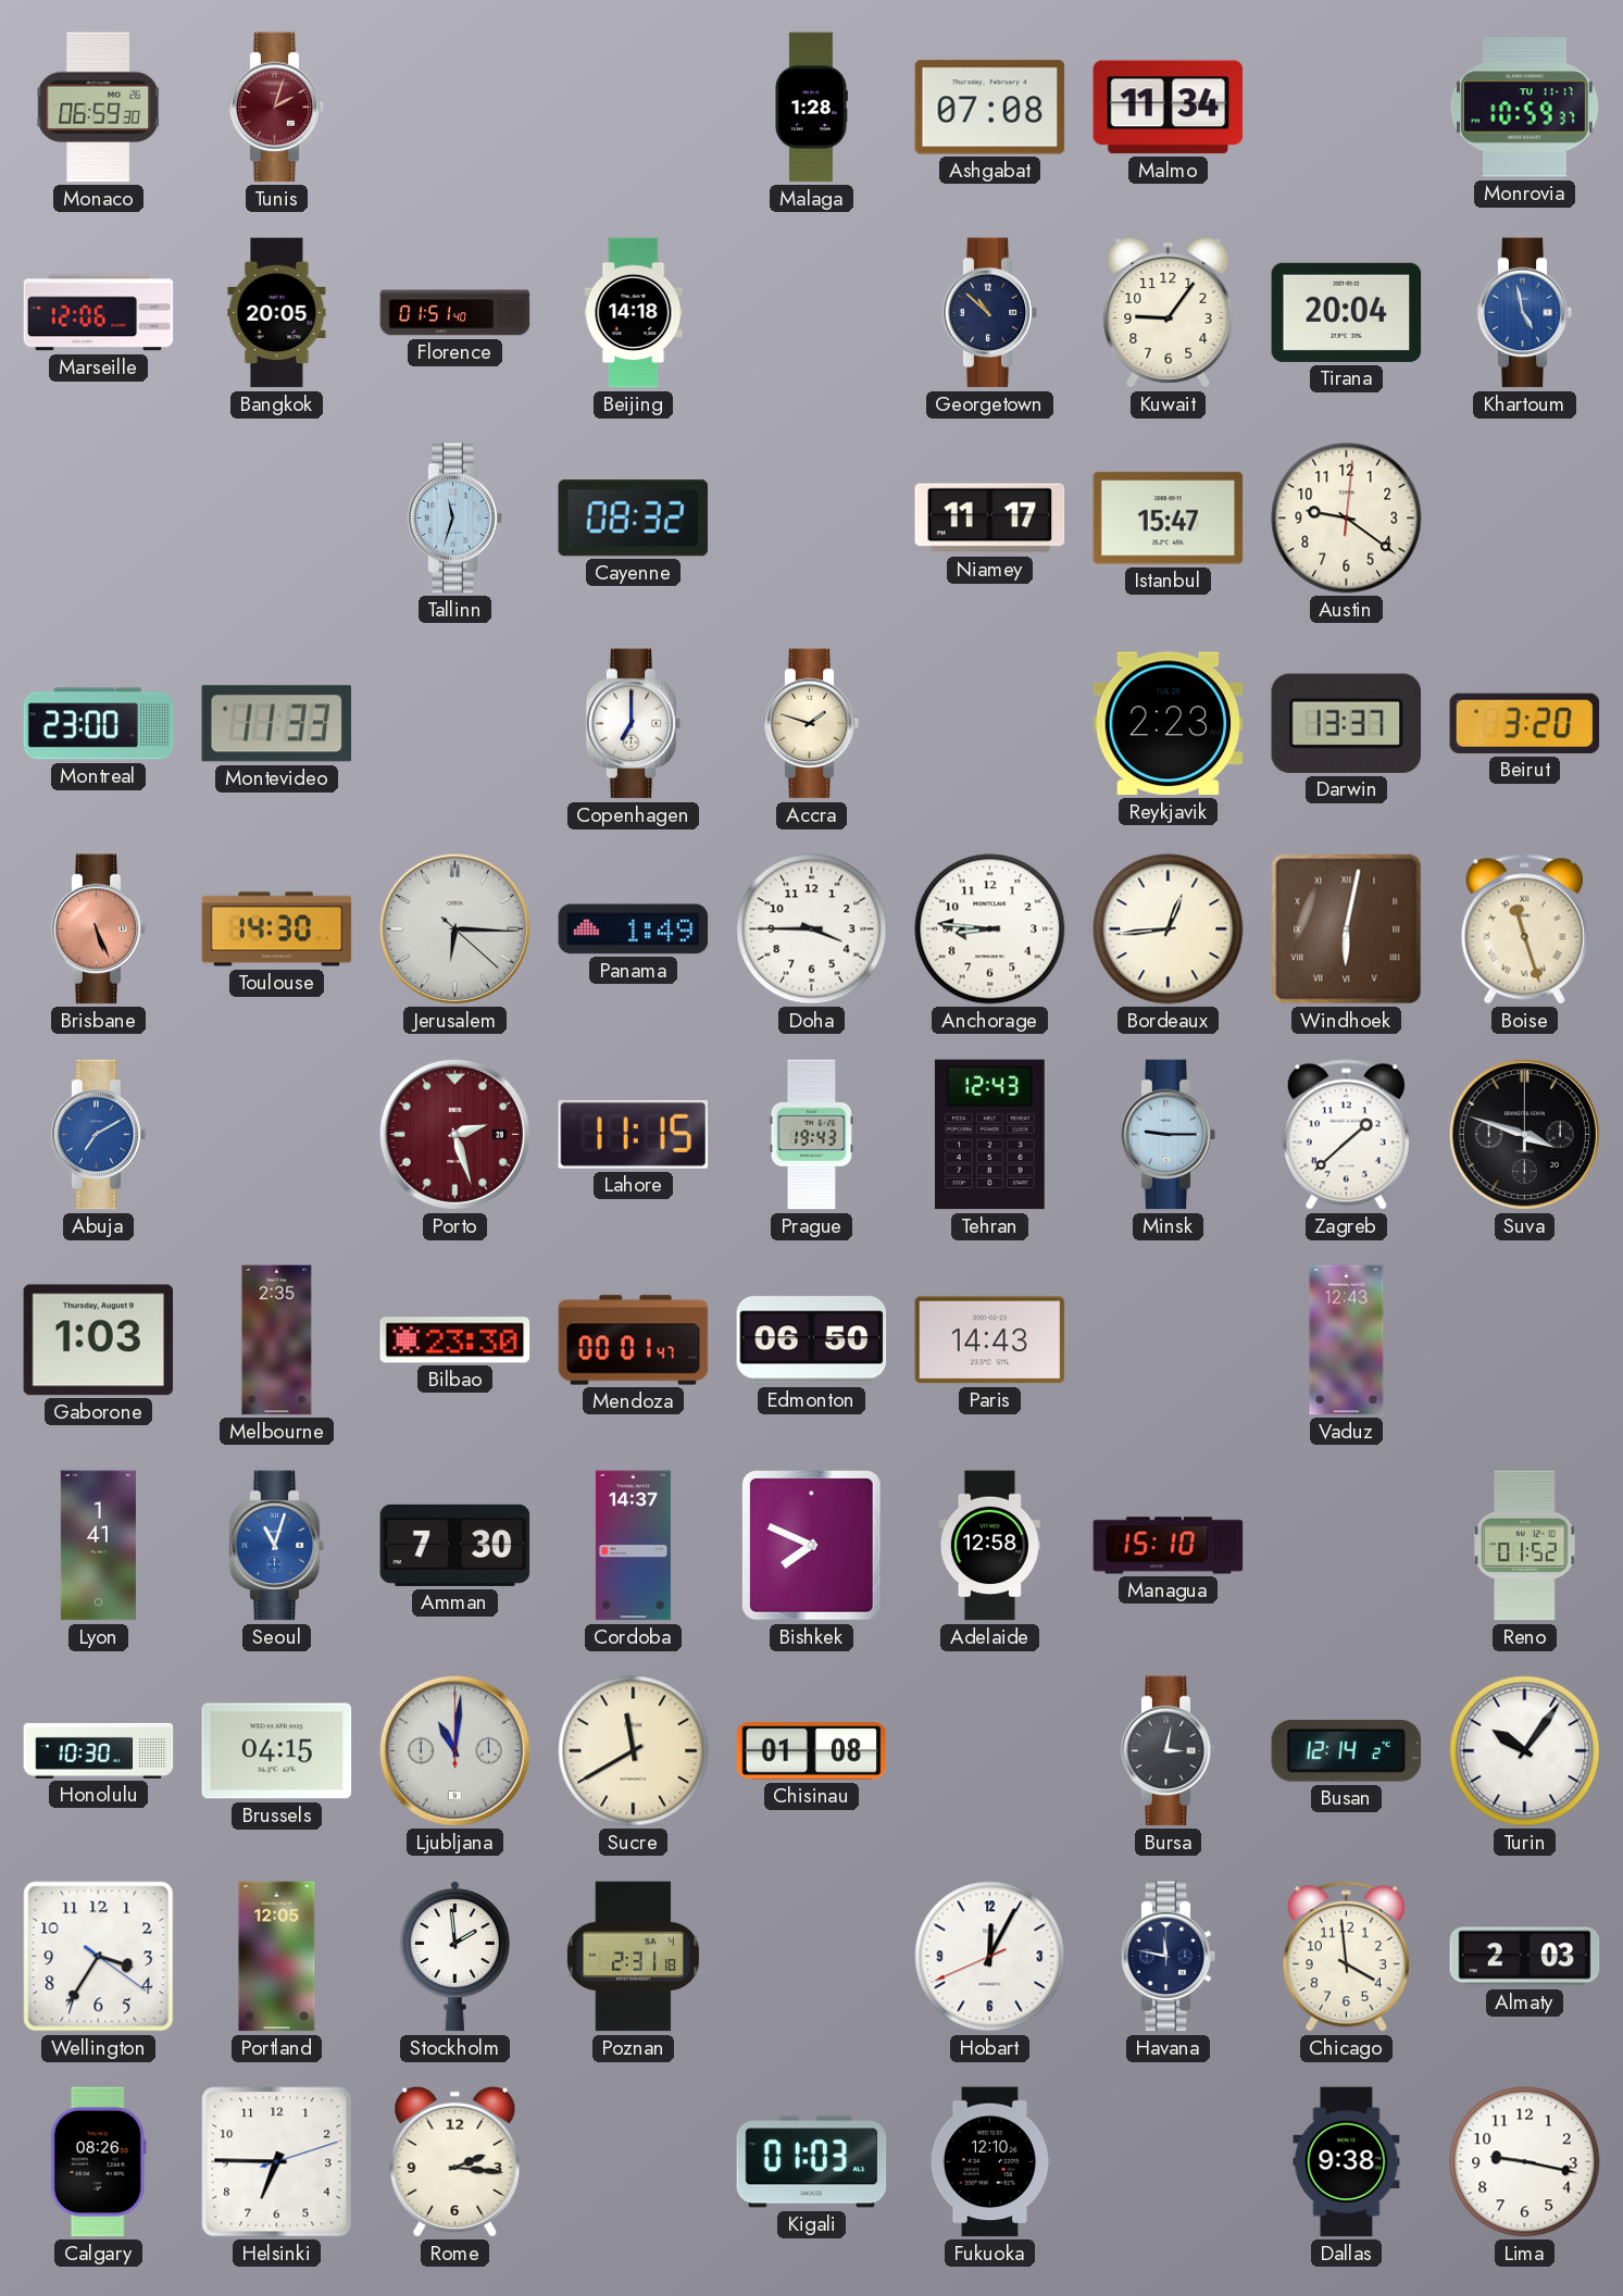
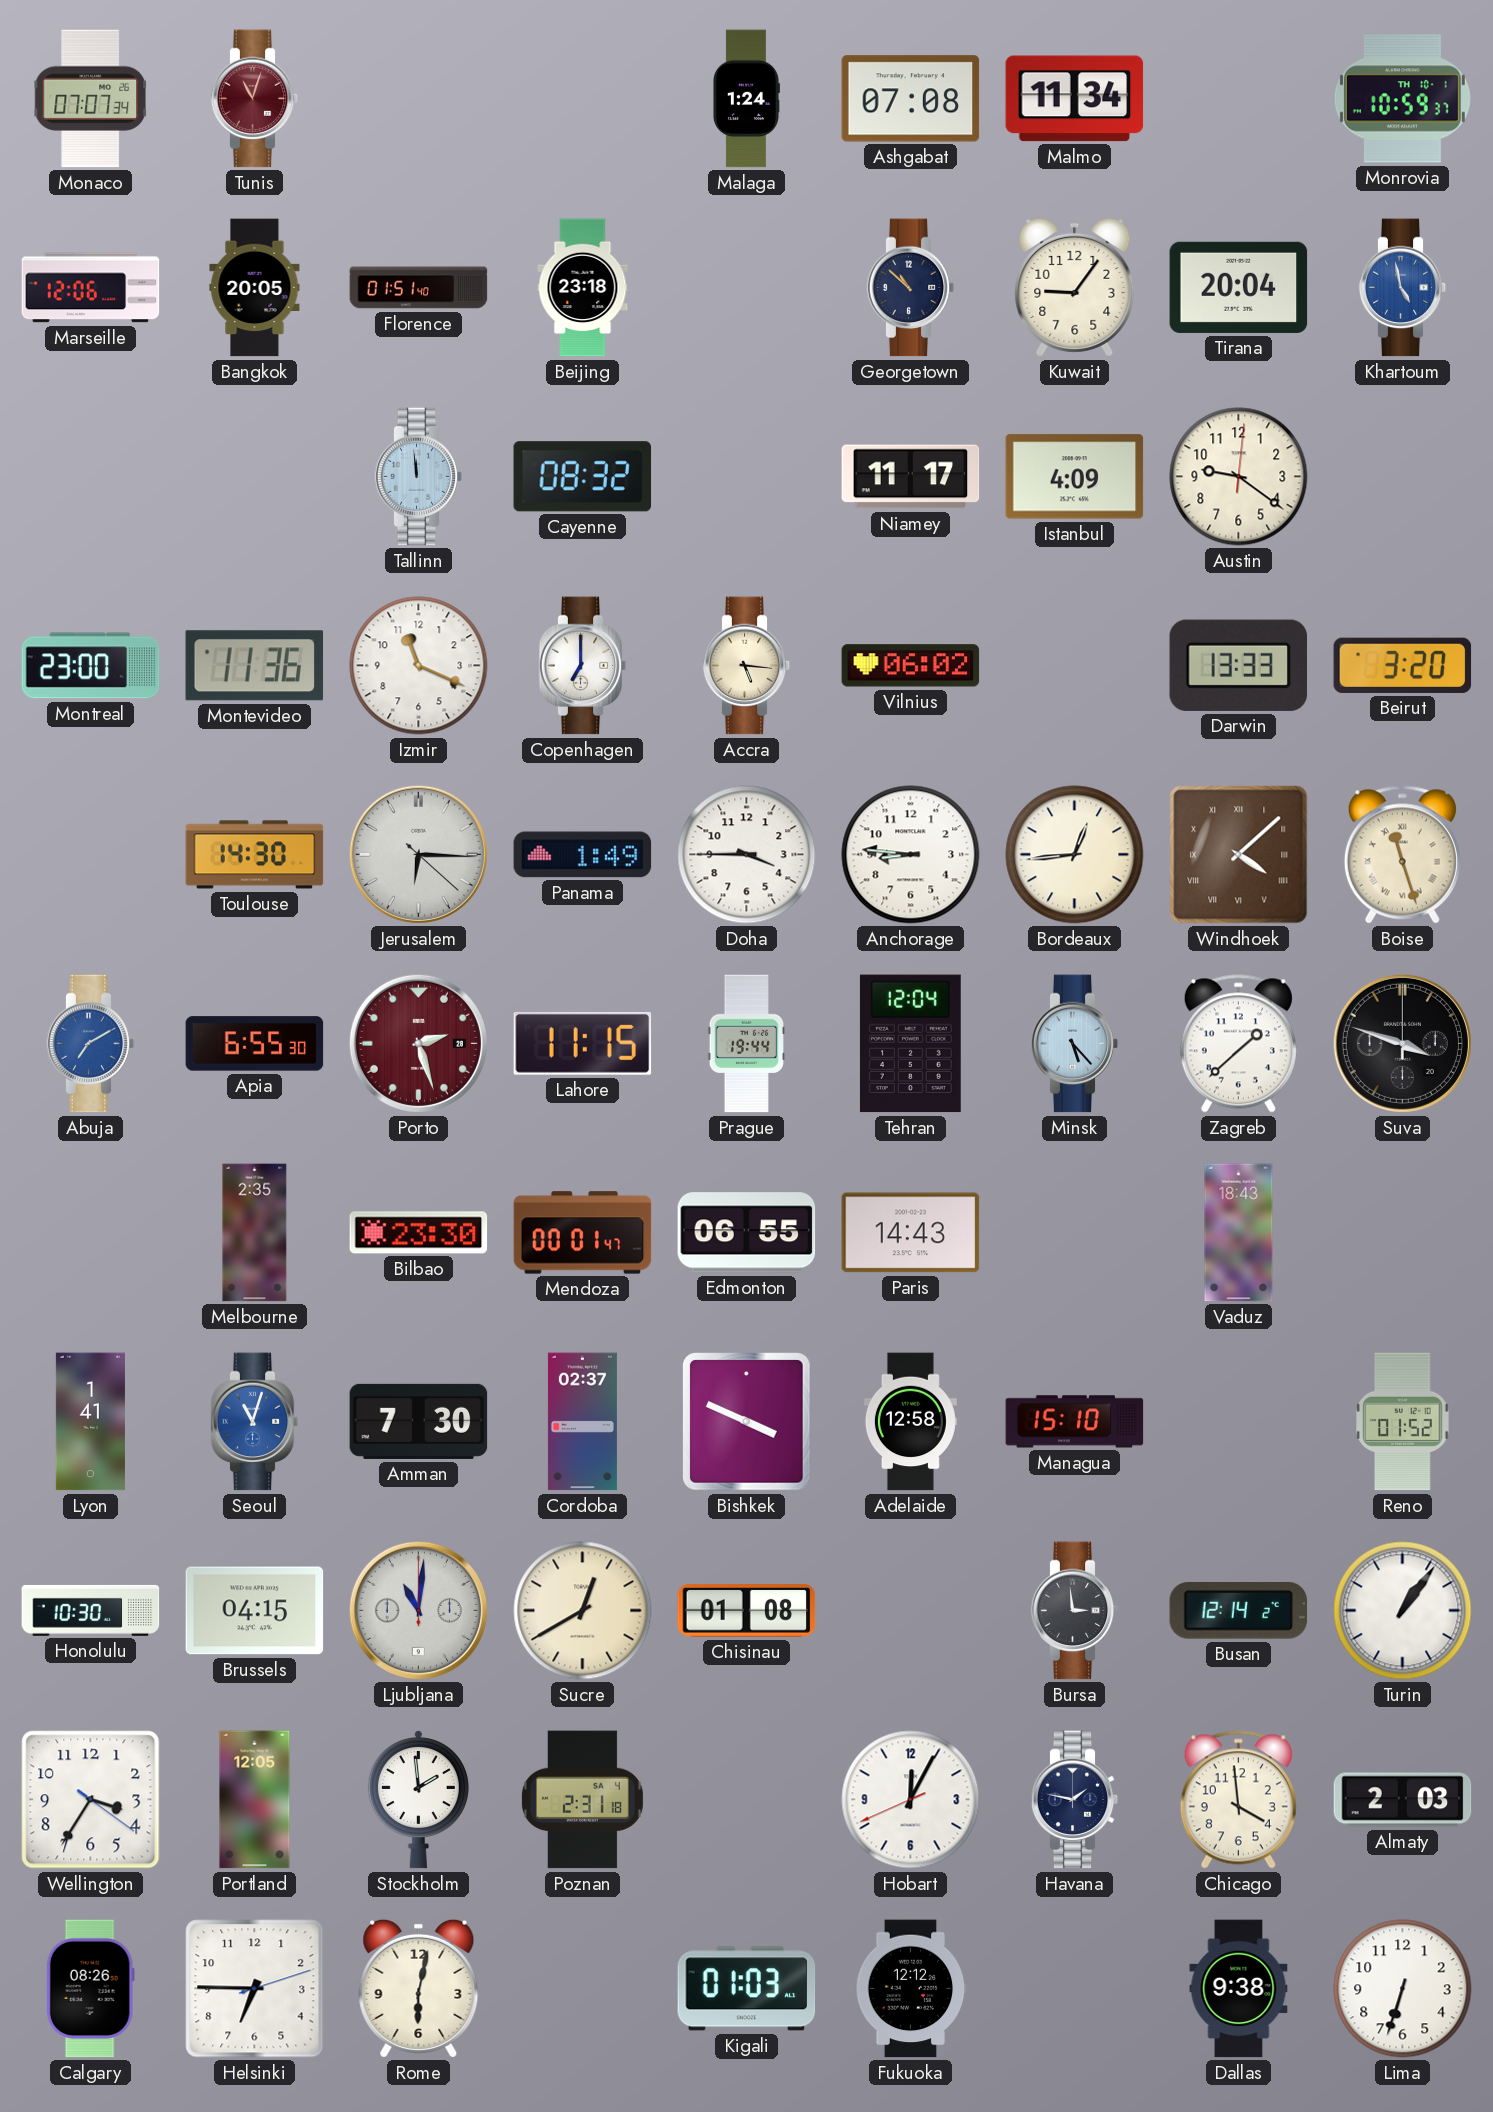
Monaco: 06:59 -> 07:07 (90, 99)
Tunis: 2:03 -> 11:03 (255, 99)
Malaga: 1:28 -> 1:24 (747, 99)
Monrovia date: TU 11-17 -> TH 10-1 (1402, 99)
Beijing: 14:18 -> 23:18 (583, 288)
Tallinn: 11:33 -> 11:59 (419, 477)
Istanbul: 15:47 -> 4:09 (1075, 477)
Montevideo: 11:33 -> 11:36 (255, 666)
Izmir: none -> 11:19 (419, 666)
Accra: 1:48 -> 5:16 (747, 666)
Vilnius: none -> 06:02 (911, 666)
Reykjavik: 2:23 -> none (1169, 724)
Darwin: 13:37 -> 13:33 (1239, 665)
Brisbane: 5:26 -> none (99, 929)
Windhoek: 6:02 -> 4:08 (1239, 855)
Apia: none -> 6:55 (255, 1044)
Prague: 19:43 -> 19:44 (746, 1044)
Tehran: 12:43 -> 12:04 (910, 1044)
Minsk: 9:15 -> 5:23 (1075, 1044)
Gaborone: 1:03 -> none (99, 1340)
Edmonton: 06:50 -> 06:55 (747, 1233)
Vaduz: 12:43 -> 18:43 (1239, 1233)
Cordoba: 14:37 -> 02:37 (582, 1422)
Bishkek: 7:49 -> 3:49 (747, 1422)
Sucre: 11:40 -> 12:40 (583, 1611)
Bursa: 3:02 -> 2:59 (1075, 1611)
Turin: 10:06 -> 1:06 (1403, 1611)
Havana: 11:47 -> 1:47 (1075, 1800)
Rome: 2:16 -> 6:02 (419, 1988)
Fukuoka: 12:10 -> 12:12 (911, 1989)
Lima: 9:17 -> 6:33 (1403, 1989)
